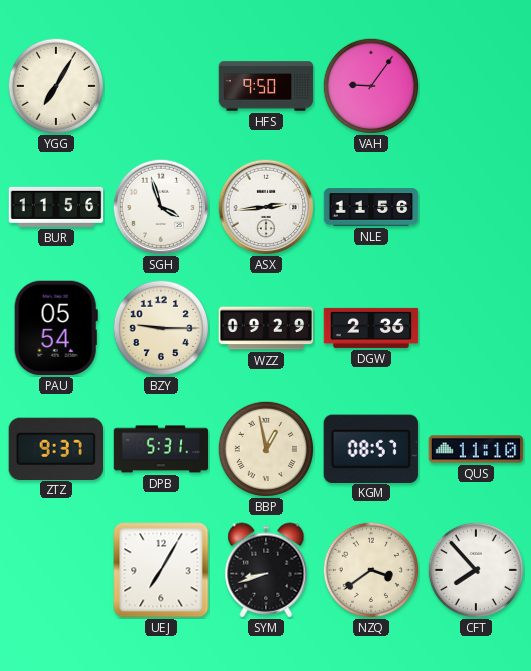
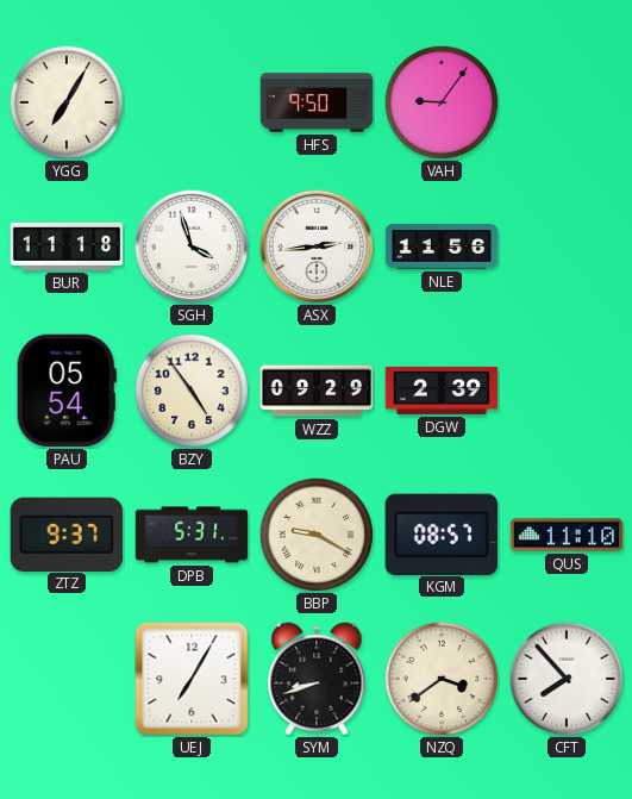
BUR: 11:56 -> 11:18 (67, 246)
BZY: 9:15 -> 4:54 (190, 389)
DGW: 2:36 -> 2:39 (442, 391)
BBP: 12:58 -> 9:20 (315, 533)
